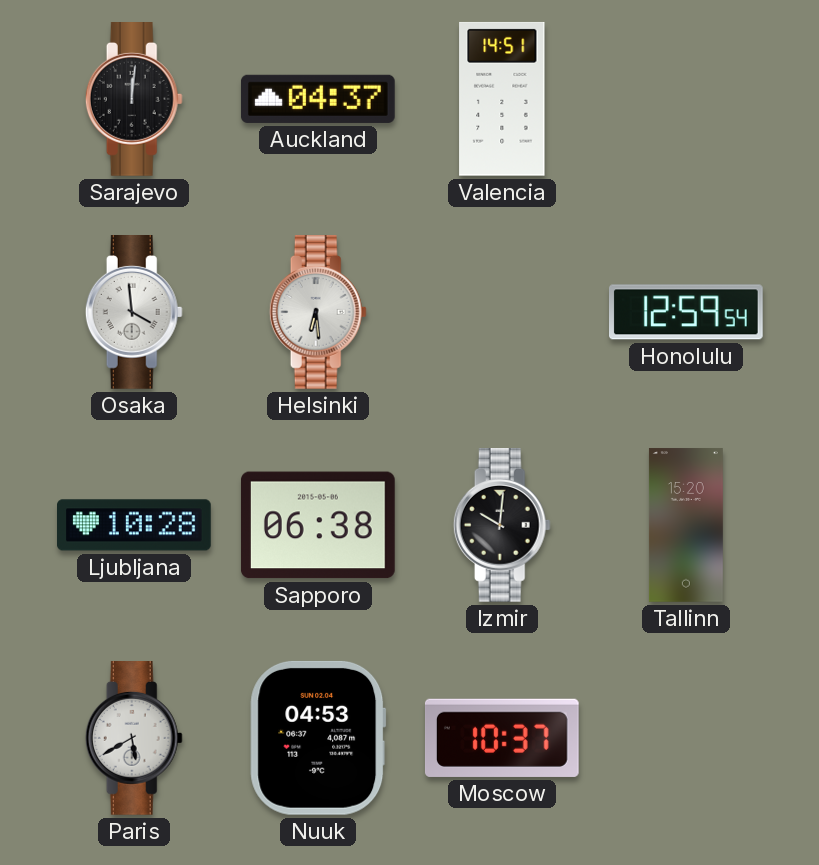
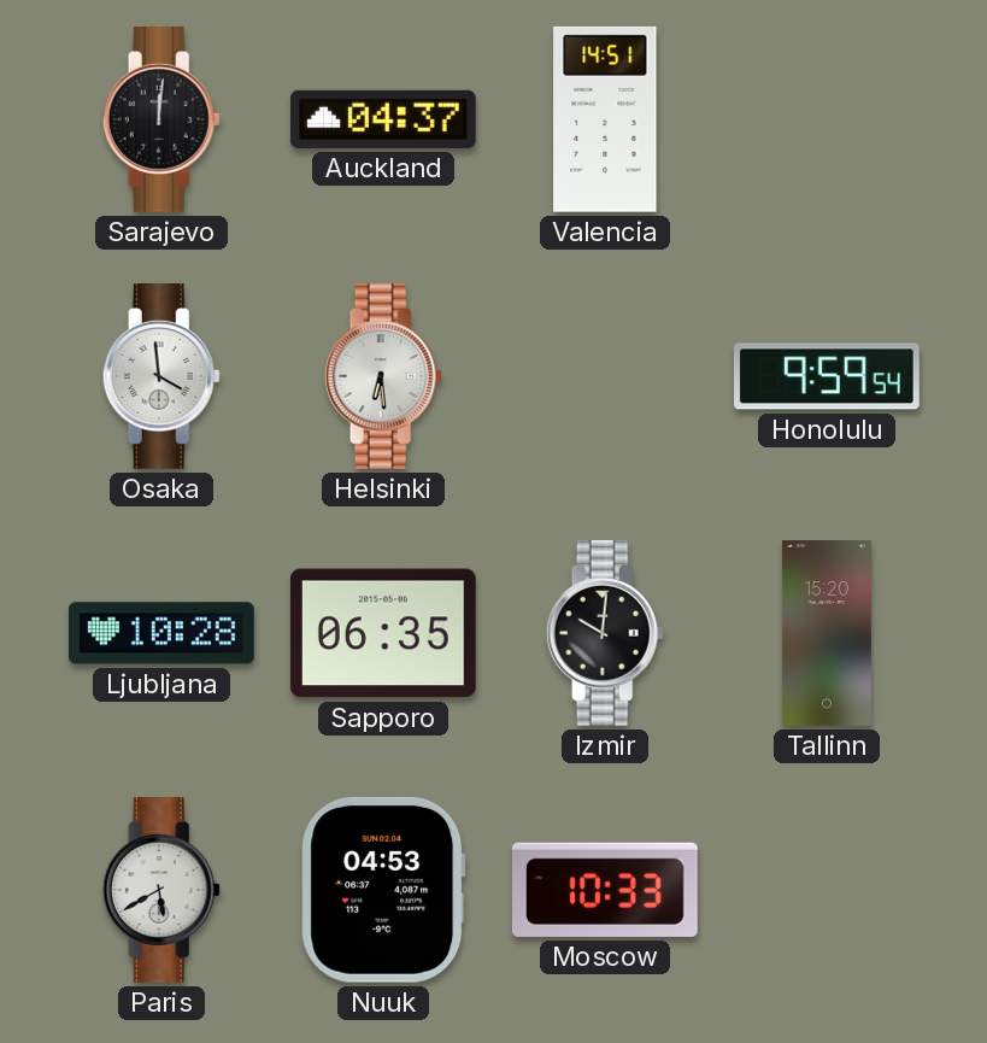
Honolulu: 12:59 -> 9:59 (828, 376)
Sapporo: 06:38 -> 06:35 (383, 633)
Moscow: 10:37 -> 10:33 (605, 890)
